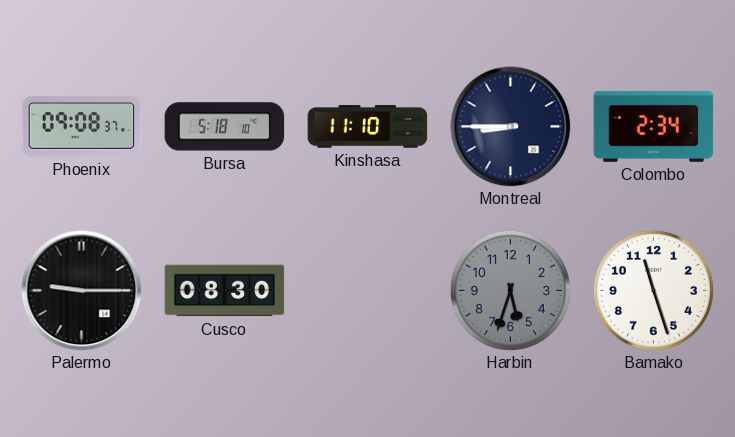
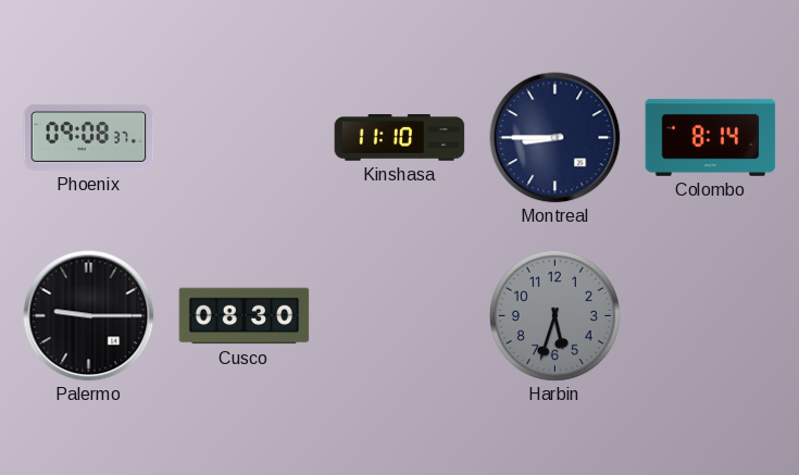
Bursa: 5:18 -> none (225, 127)
Colombo: 2:34 -> 8:14 (711, 137)
Bamako: 11:27 -> none (653, 290)
